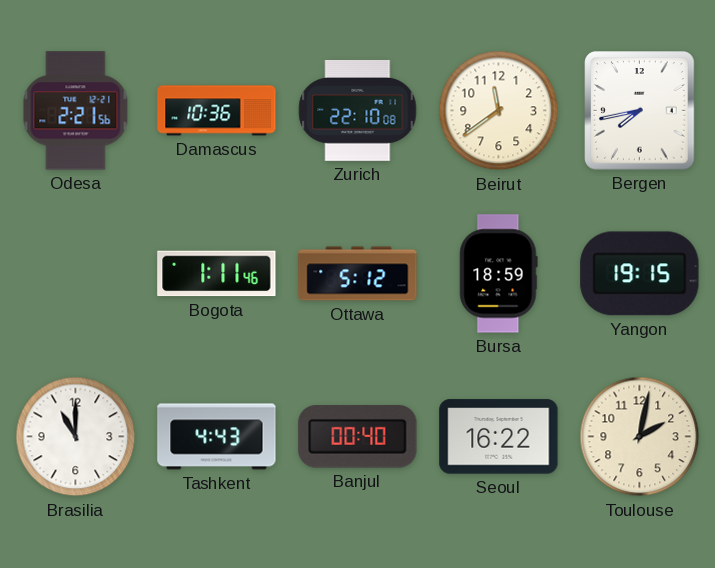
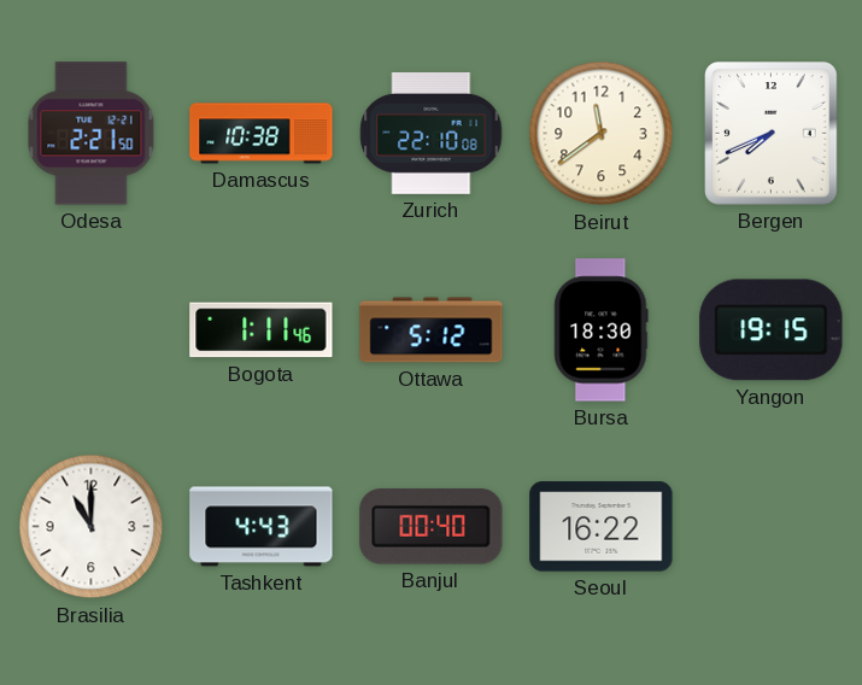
Odesa: 2:21:56 -> 2:21:50 (92, 134)
Damascus: 10:36 -> 10:38 (262, 134)
Bergen: 7:43 -> 7:41 (772, 134)
Bursa: 18:59 -> 18:30 (602, 330)
Toulouse: 2:02 -> none (640, 437)
